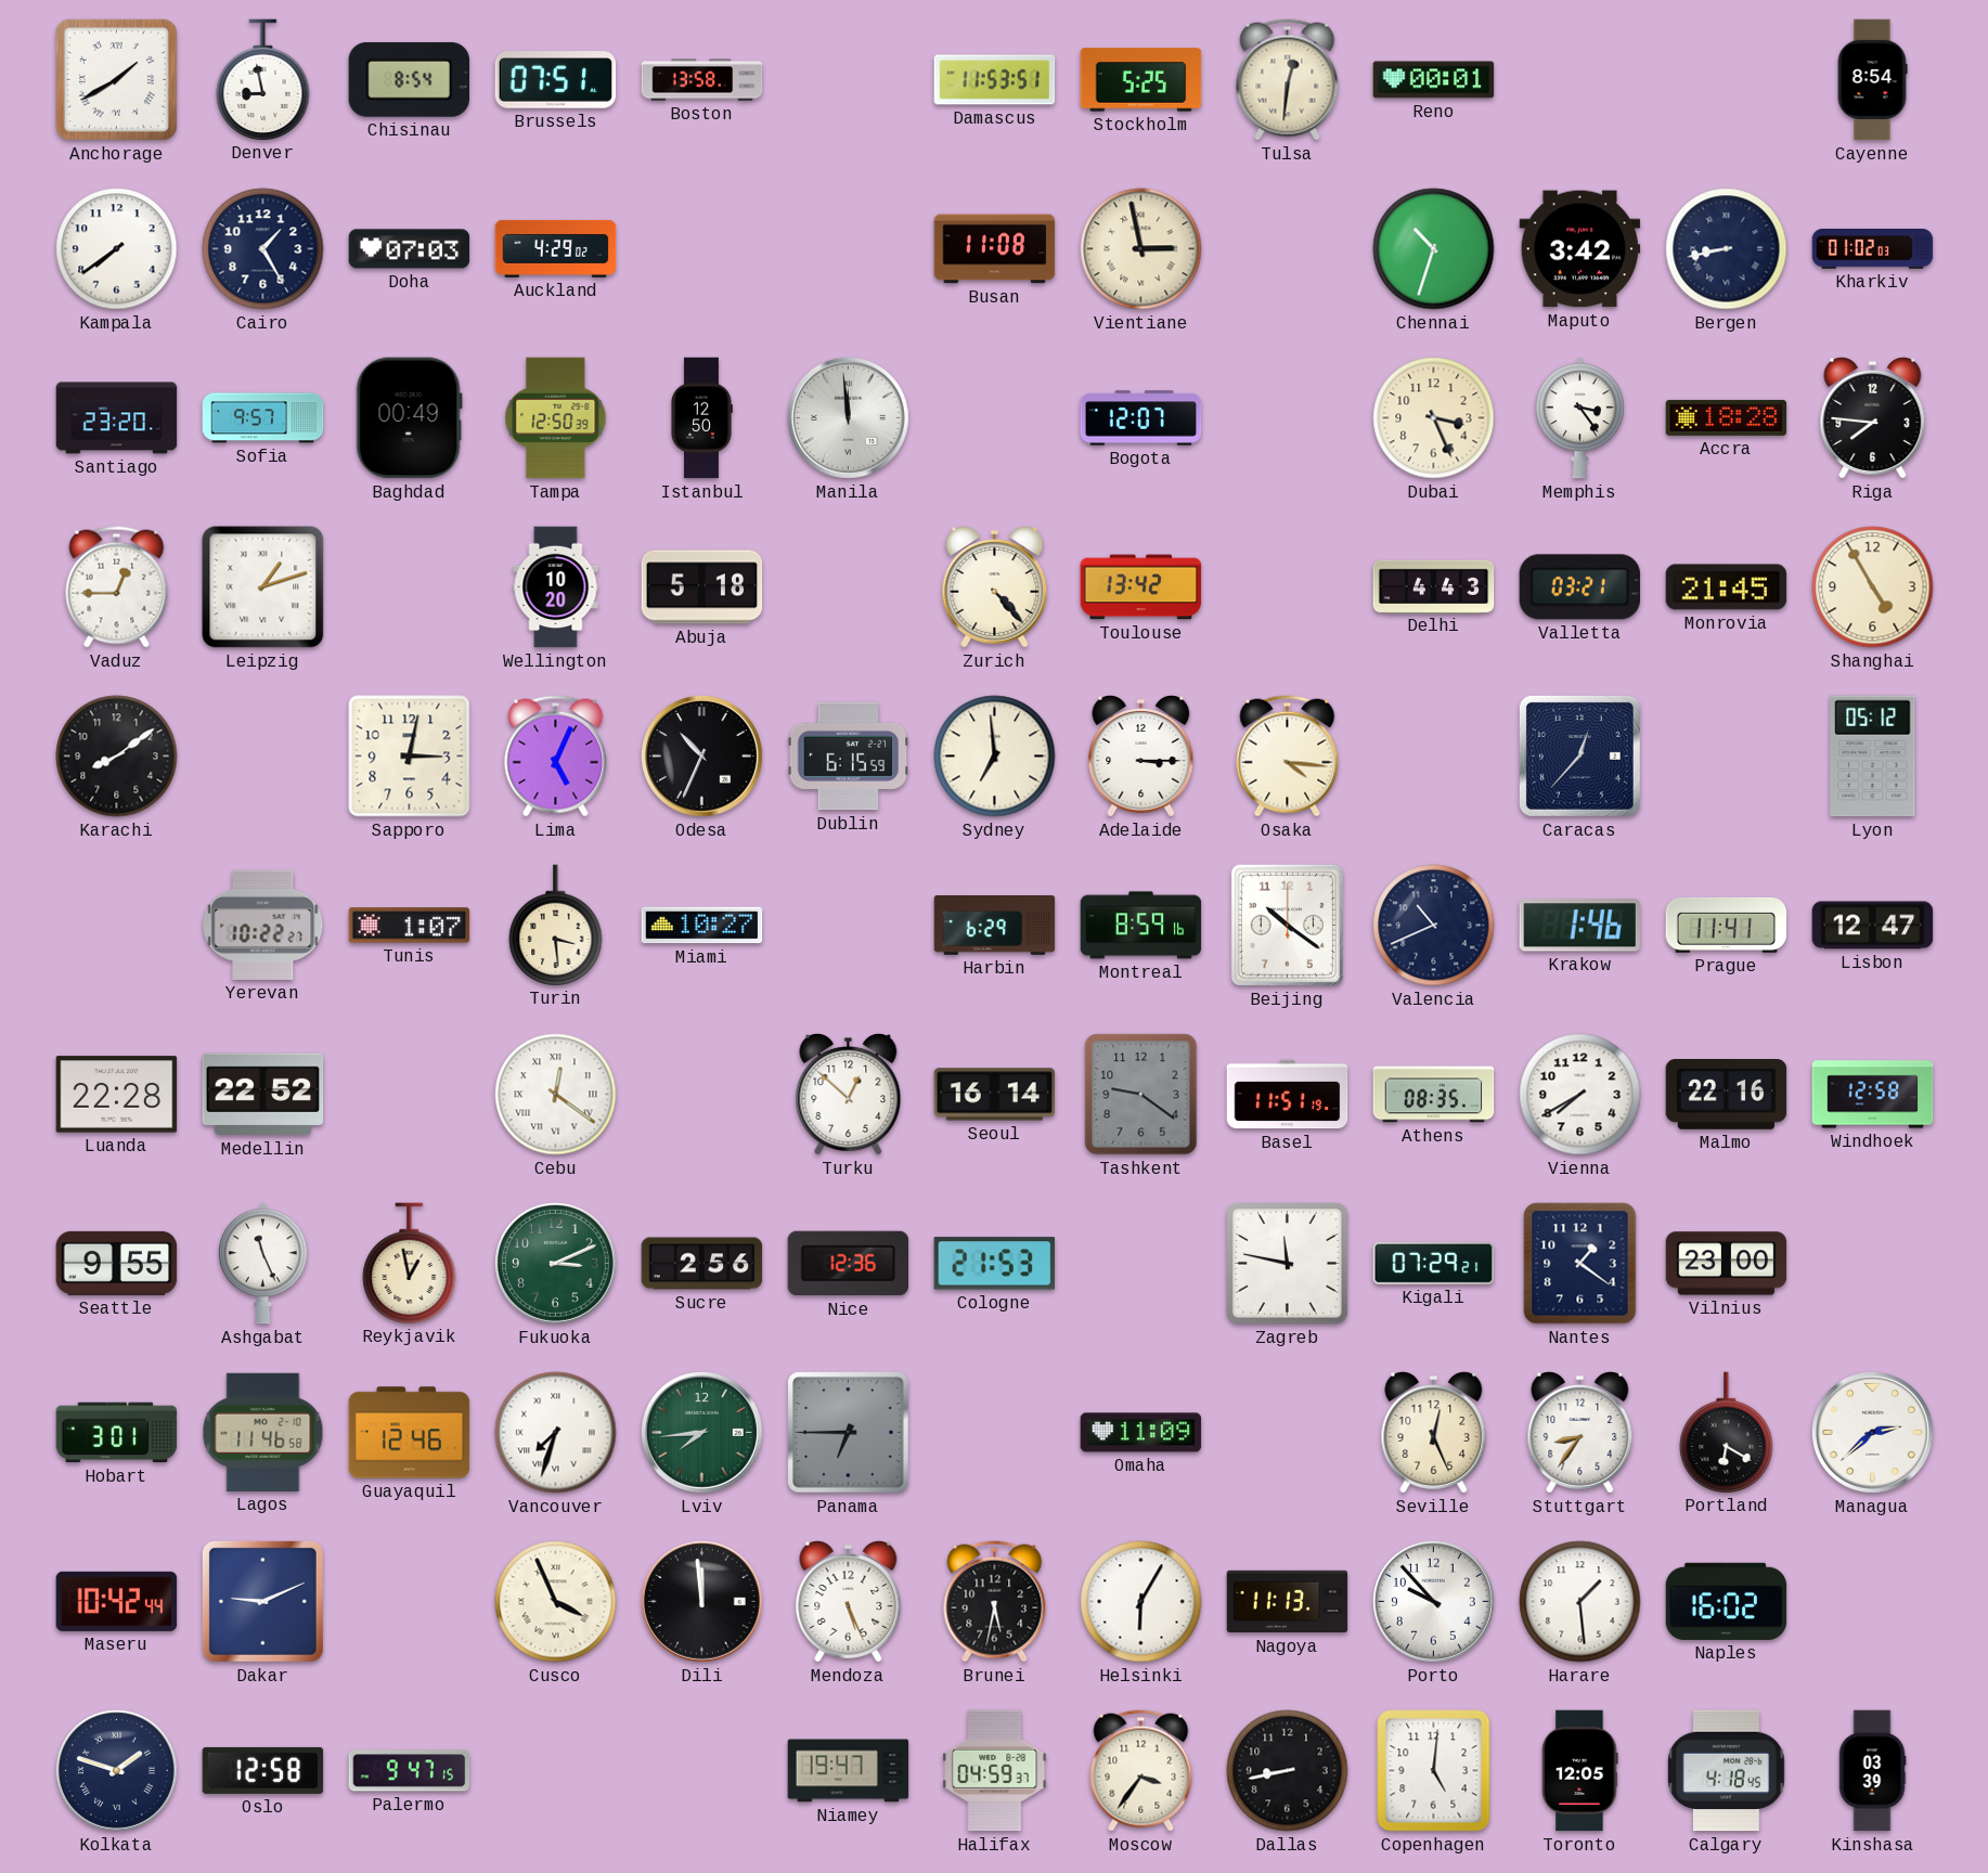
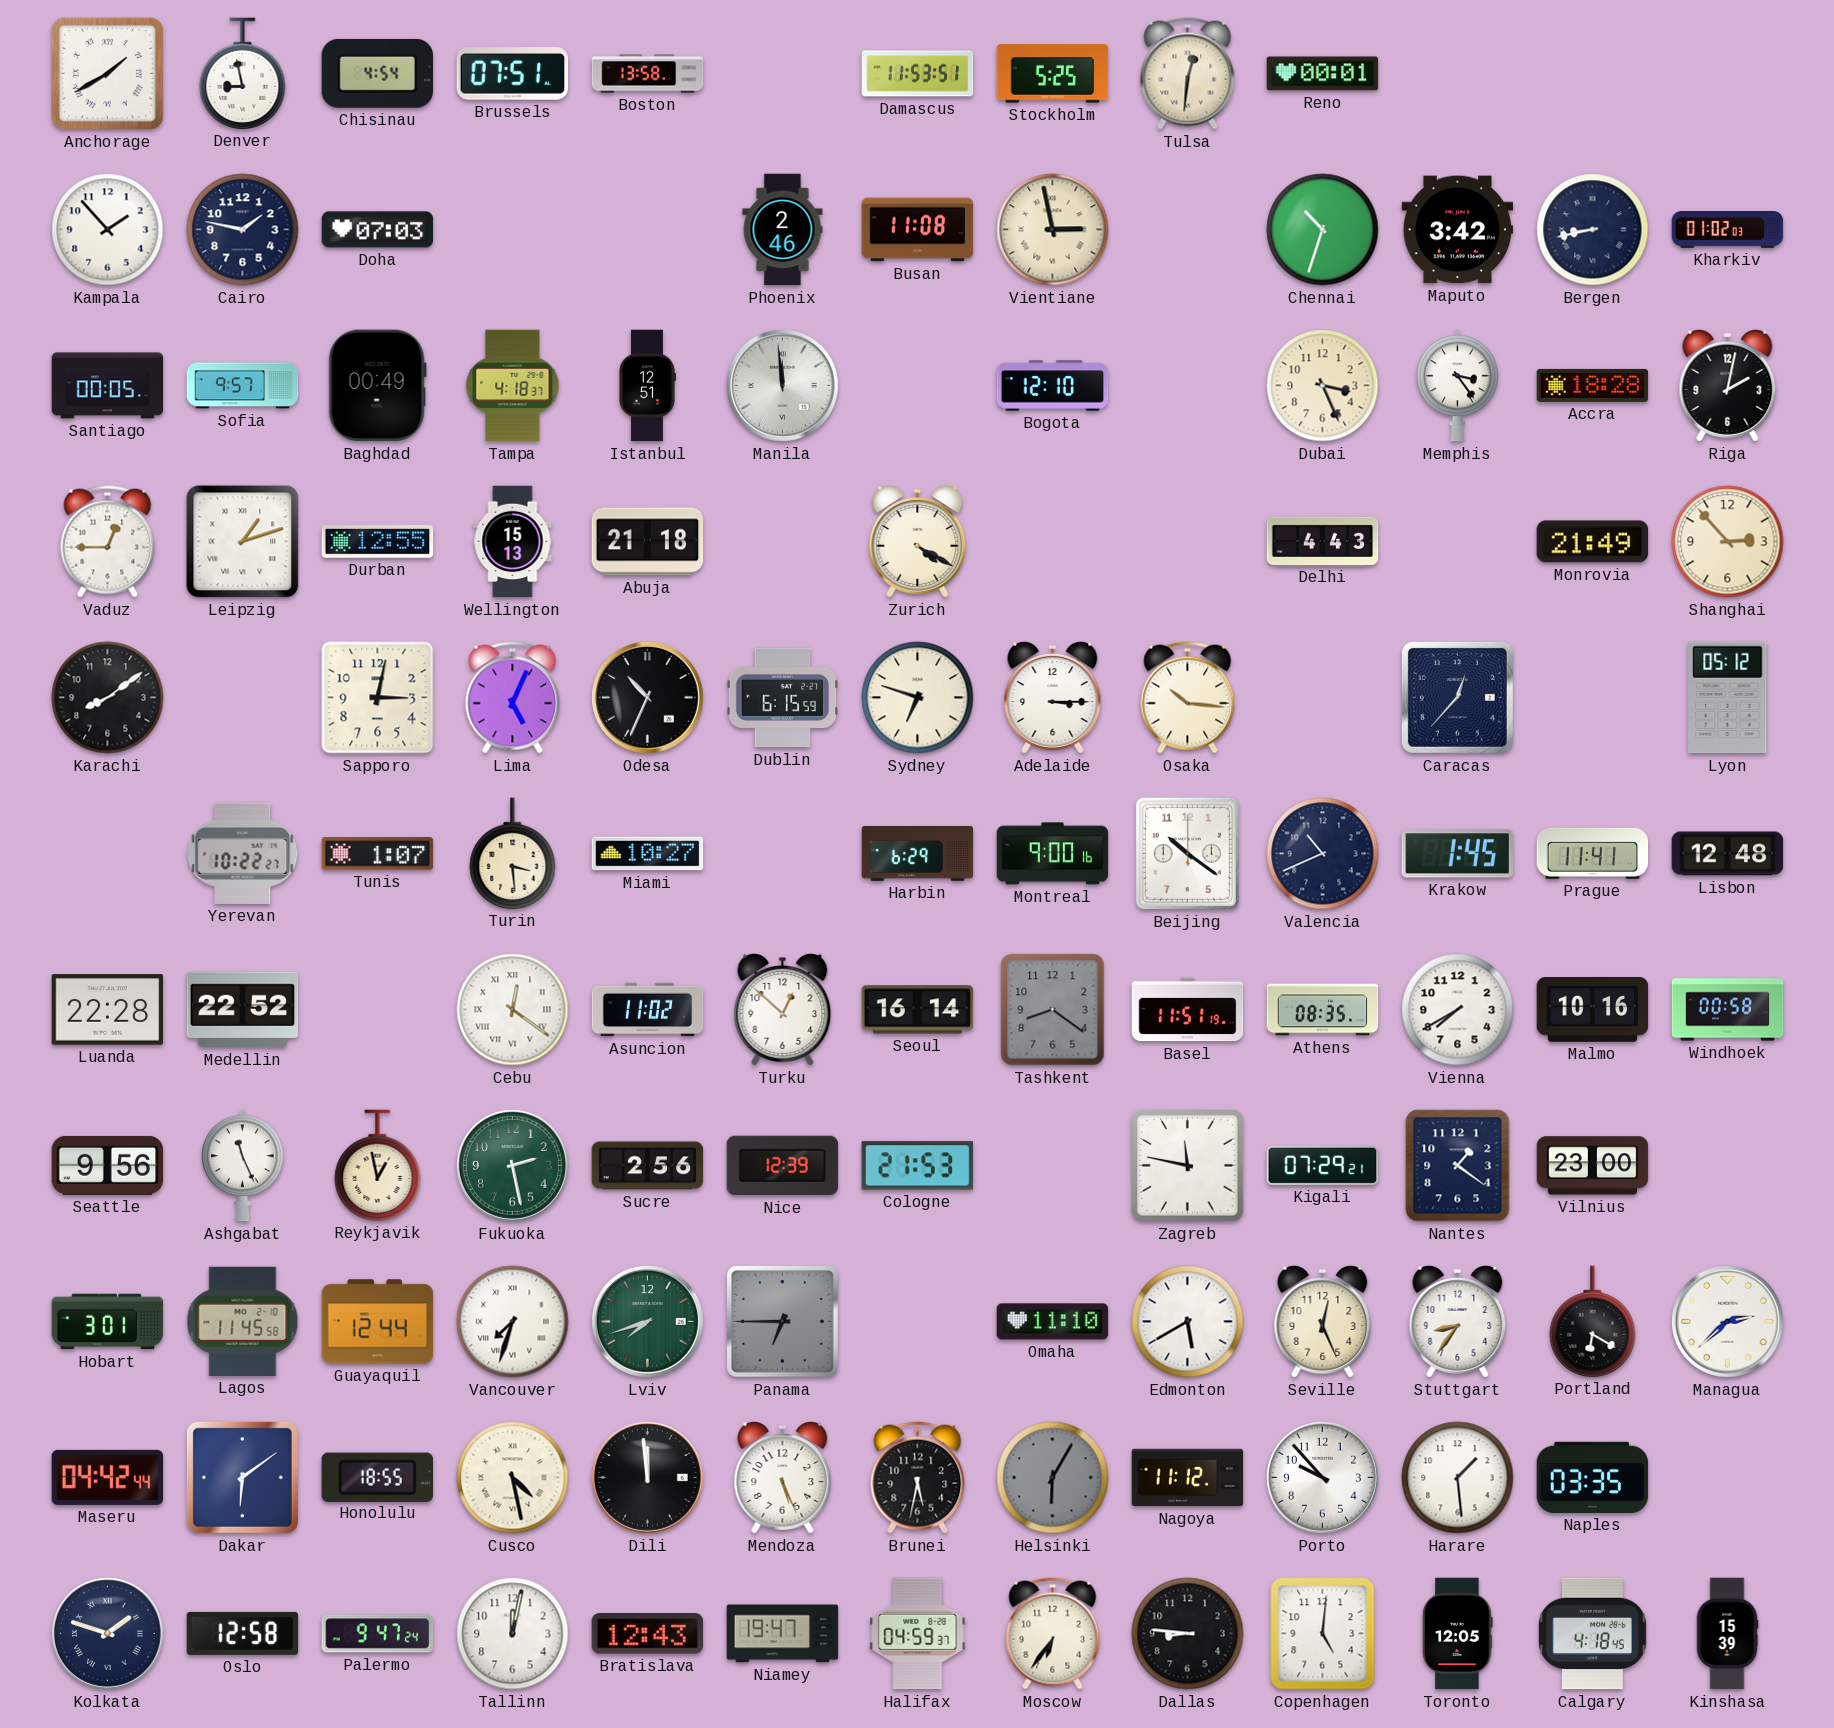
Chisinau: 8:54 -> 4:54 (377, 73)
Cayenne: 8:54 -> none (1872, 80)
Kampala: 7:39 -> 1:53 (108, 230)
Cairo: 1:25 -> 1:47 (243, 230)
Auckland: 4:29 -> none (556, 248)
Phoenix: none -> 2:46 (783, 230)
Santiago: 23:20 -> 00:05 (108, 386)
Tampa: 12:50 -> 4:18 (513, 386)
Istanbul: 12:50 -> 12:51 (647, 386)
Bogota: 12:07 -> 12:10 (1053, 386)
Riga: 7:46 -> 2:02 (1728, 386)
Durban: none -> 12:55 (378, 542)
Wellington: 10:20 -> 15:13 (513, 542)
Abuja: 5:18 -> 21:18 (648, 542)
Zurich: 4:23 -> 4:20 (918, 542)
Toulouse: 13:42 -> none (1141, 587)
Valletta: 03:21 -> none (1580, 587)
Monrovia: 21:45 -> 21:49 (1593, 542)
Shanghai: 4:55 -> 2:53 (1728, 542)
Sydney: 6:59 -> 6:48 (918, 698)
Osaka: 4:16 -> 10:16 (1188, 698)
Montreal: 8:59 -> 9:00 (1053, 854)
Krakow: 1:46 -> 1:45 (1457, 854)
Lisbon: 12:47 -> 12:48 (1728, 854)
Asuncion: none -> 11:02 (648, 1010)
Tashkent: 9:21 -> 8:21 (1053, 1010)
Malmo: 22:16 -> 10:16 (1593, 1010)
Windhoek: 12:58 -> 00:58 (1728, 1010)
Seattle: 9:55 -> 9:56 (108, 1165)
Fukuoka: 3:11 -> 2:28 (512, 1165)
Nice: 12:36 -> 12:39 (783, 1166)
Lagos: 11:46 -> 11:45 (243, 1321)
Guayaquil: 12:46 -> 12:44 (378, 1322)
Lviv: 7:44 -> 7:42 (647, 1321)
Omaha: 11:09 -> 11:10 (1053, 1322)
Edmonton: none -> 5:40 (1188, 1322)
Maseru: 10:42 -> 04:42 (108, 1477)
Dakar: 9:11 -> 6:09 (242, 1477)
Honolulu: none -> 18:55 (377, 1477)
Cusco: 3:56 -> 4:28 (513, 1478)
Helsinki dial: white -> grey (1053, 1478)
Nagoya: 11:13 -> 11:12 (1188, 1478)
Naples: 16:02 -> 03:35 (1593, 1477)
Palermo: 9:47:15 -> 9:47:24 (378, 1634)
Tallinn: none -> 12:02 (513, 1634)
Bratislava: none -> 12:43 (648, 1634)
Moscow: 3:36 -> 6:36 (1053, 1634)
Dallas: 8:43 -> 8:46 (1188, 1634)
Kinshasa: 03:39 -> 15:39 (1727, 1634)
